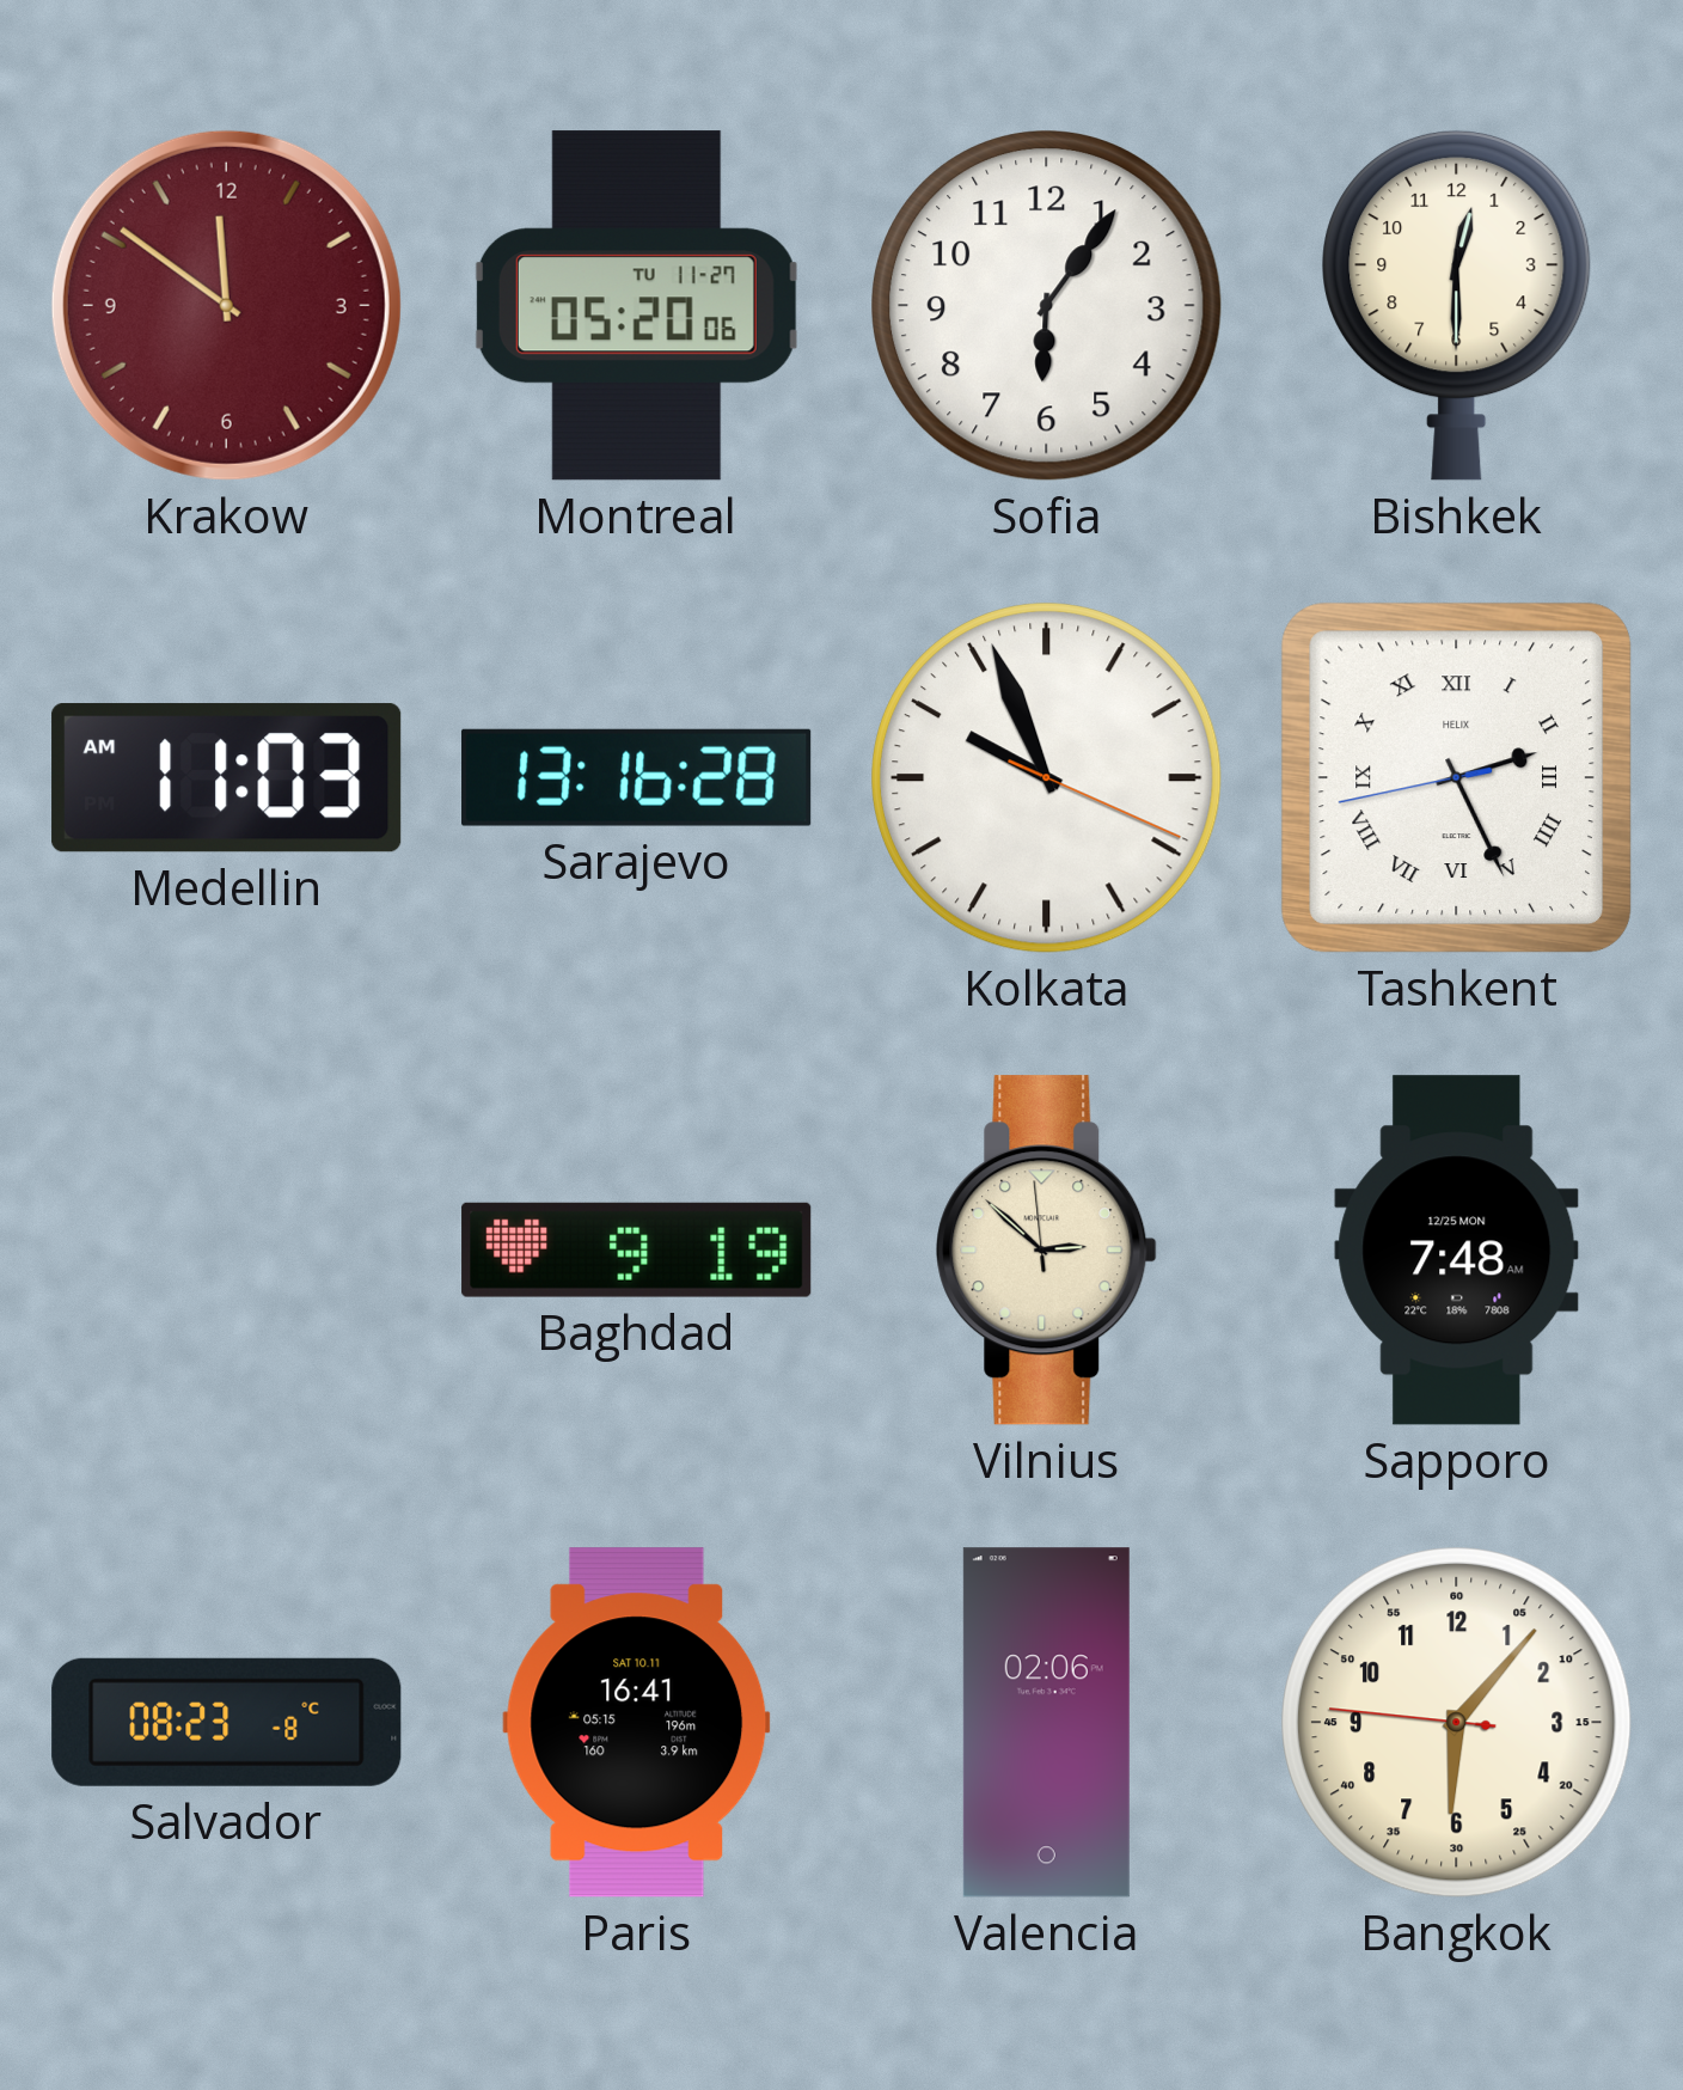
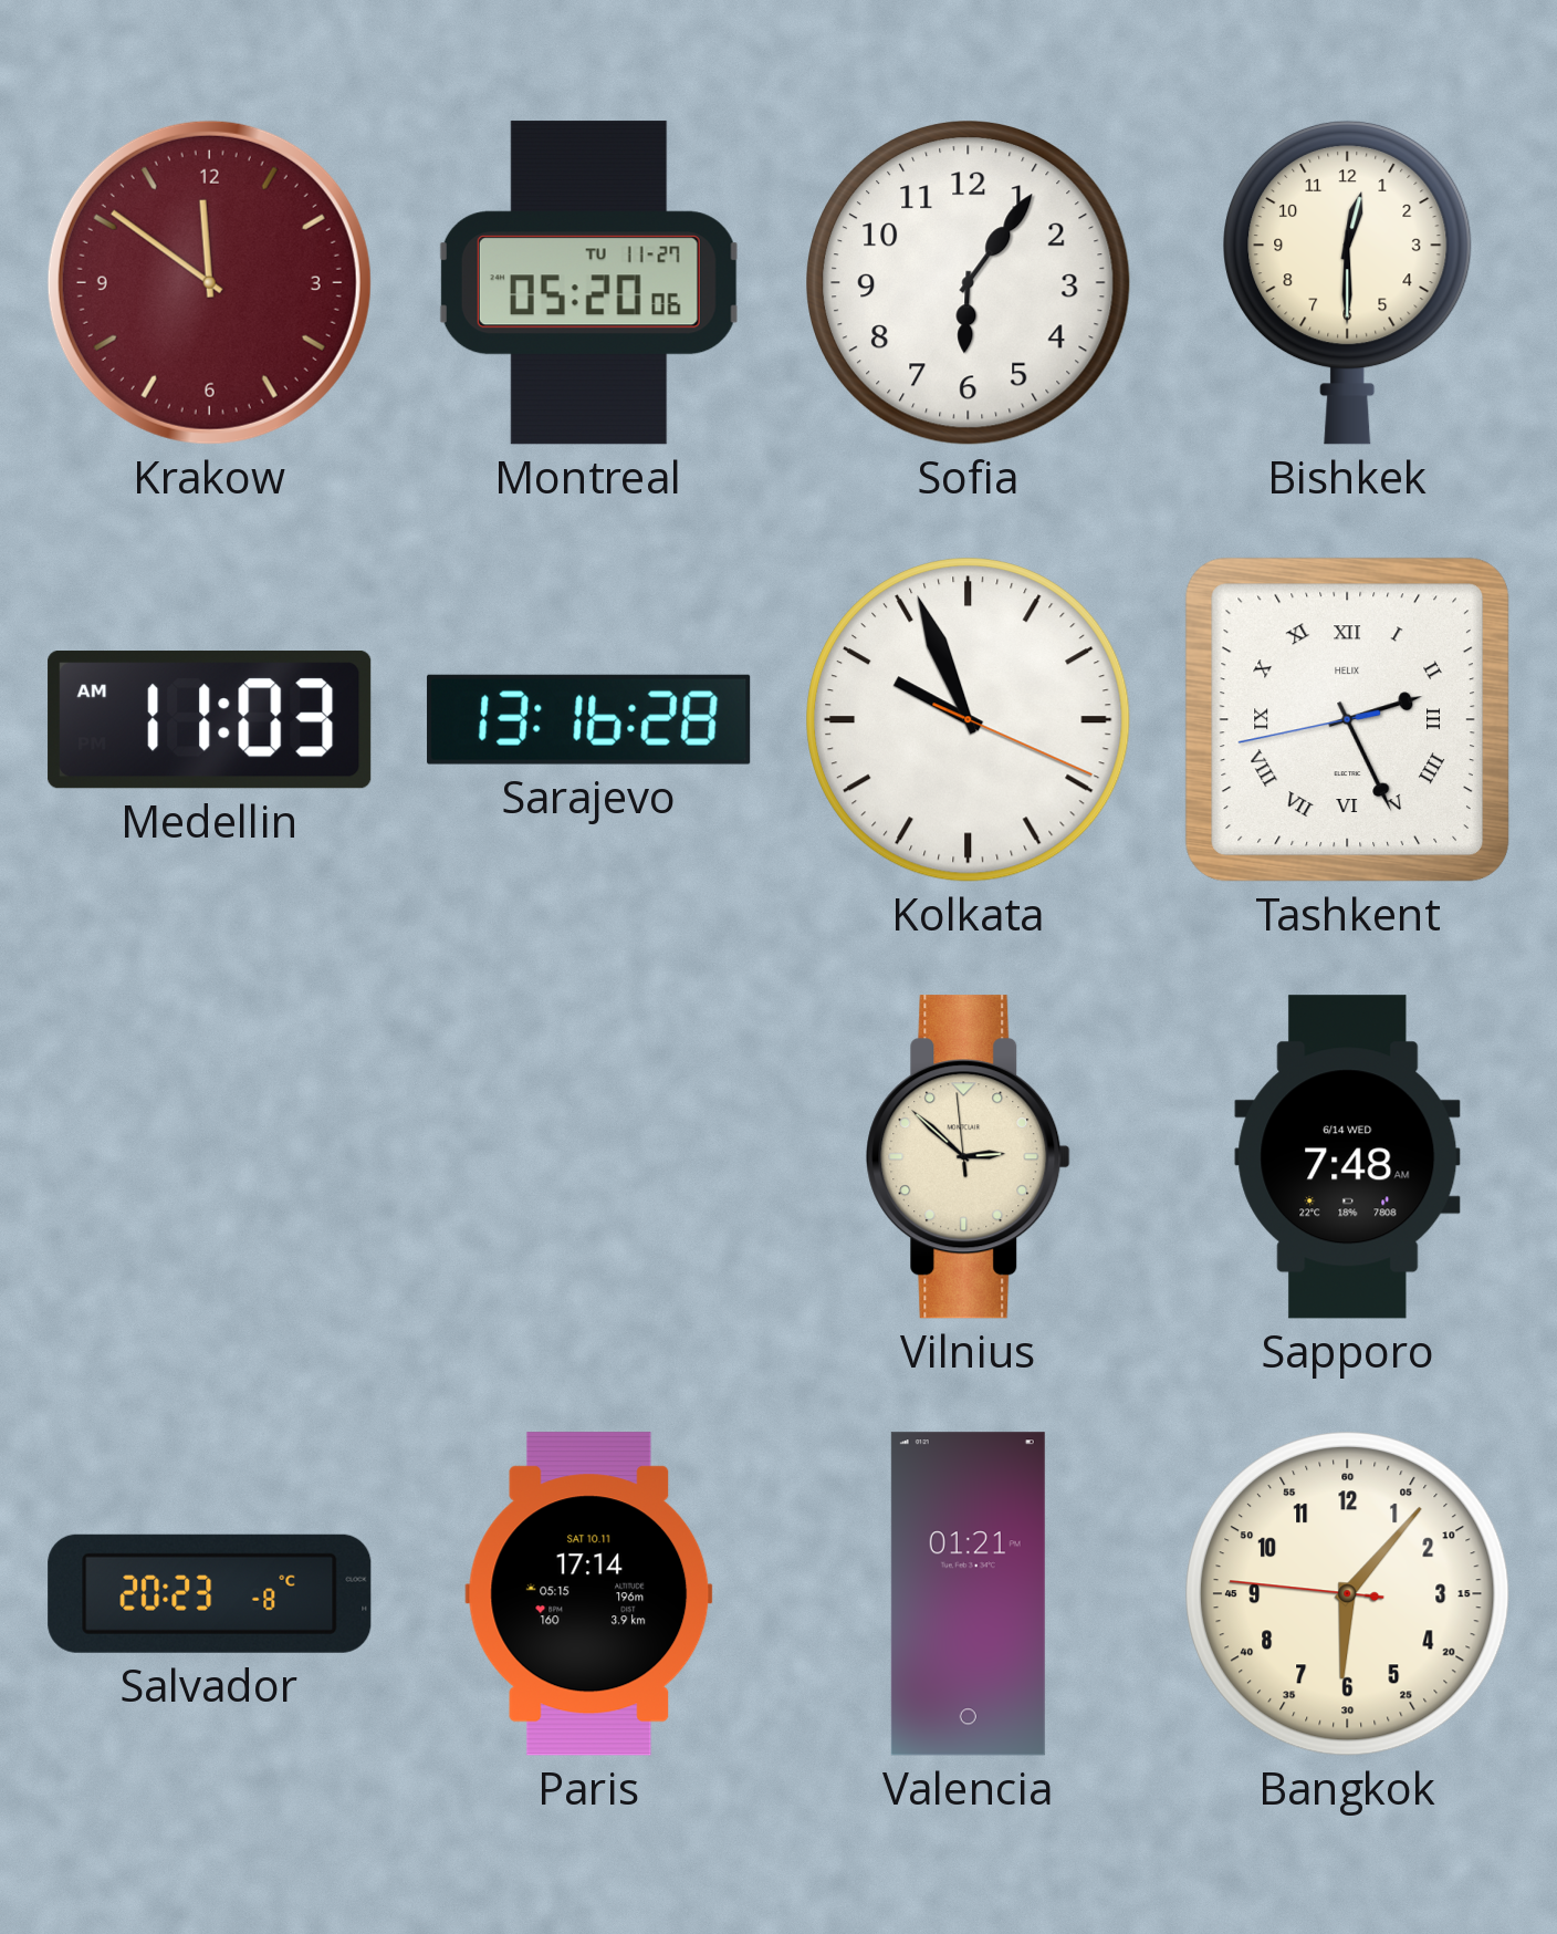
Baghdad: 9:19 -> none (637, 1249)
Sapporo date: 12/25 MON -> 6/14 WED (1348, 1157)
Salvador: 08:23 -> 20:23 (210, 1593)
Paris: 16:41 -> 17:14 (589, 1594)
Valencia: 02:06 -> 01:21 (968, 1594)
